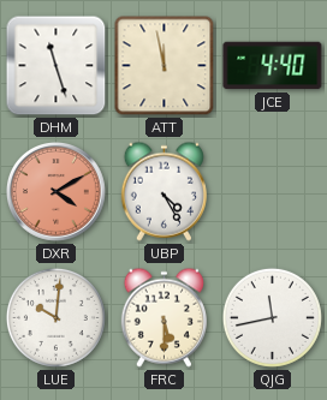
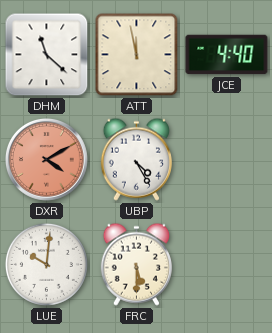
DHM: 11:27 -> 11:22 (47, 55)
QJG: 11:43 -> none (272, 317)
